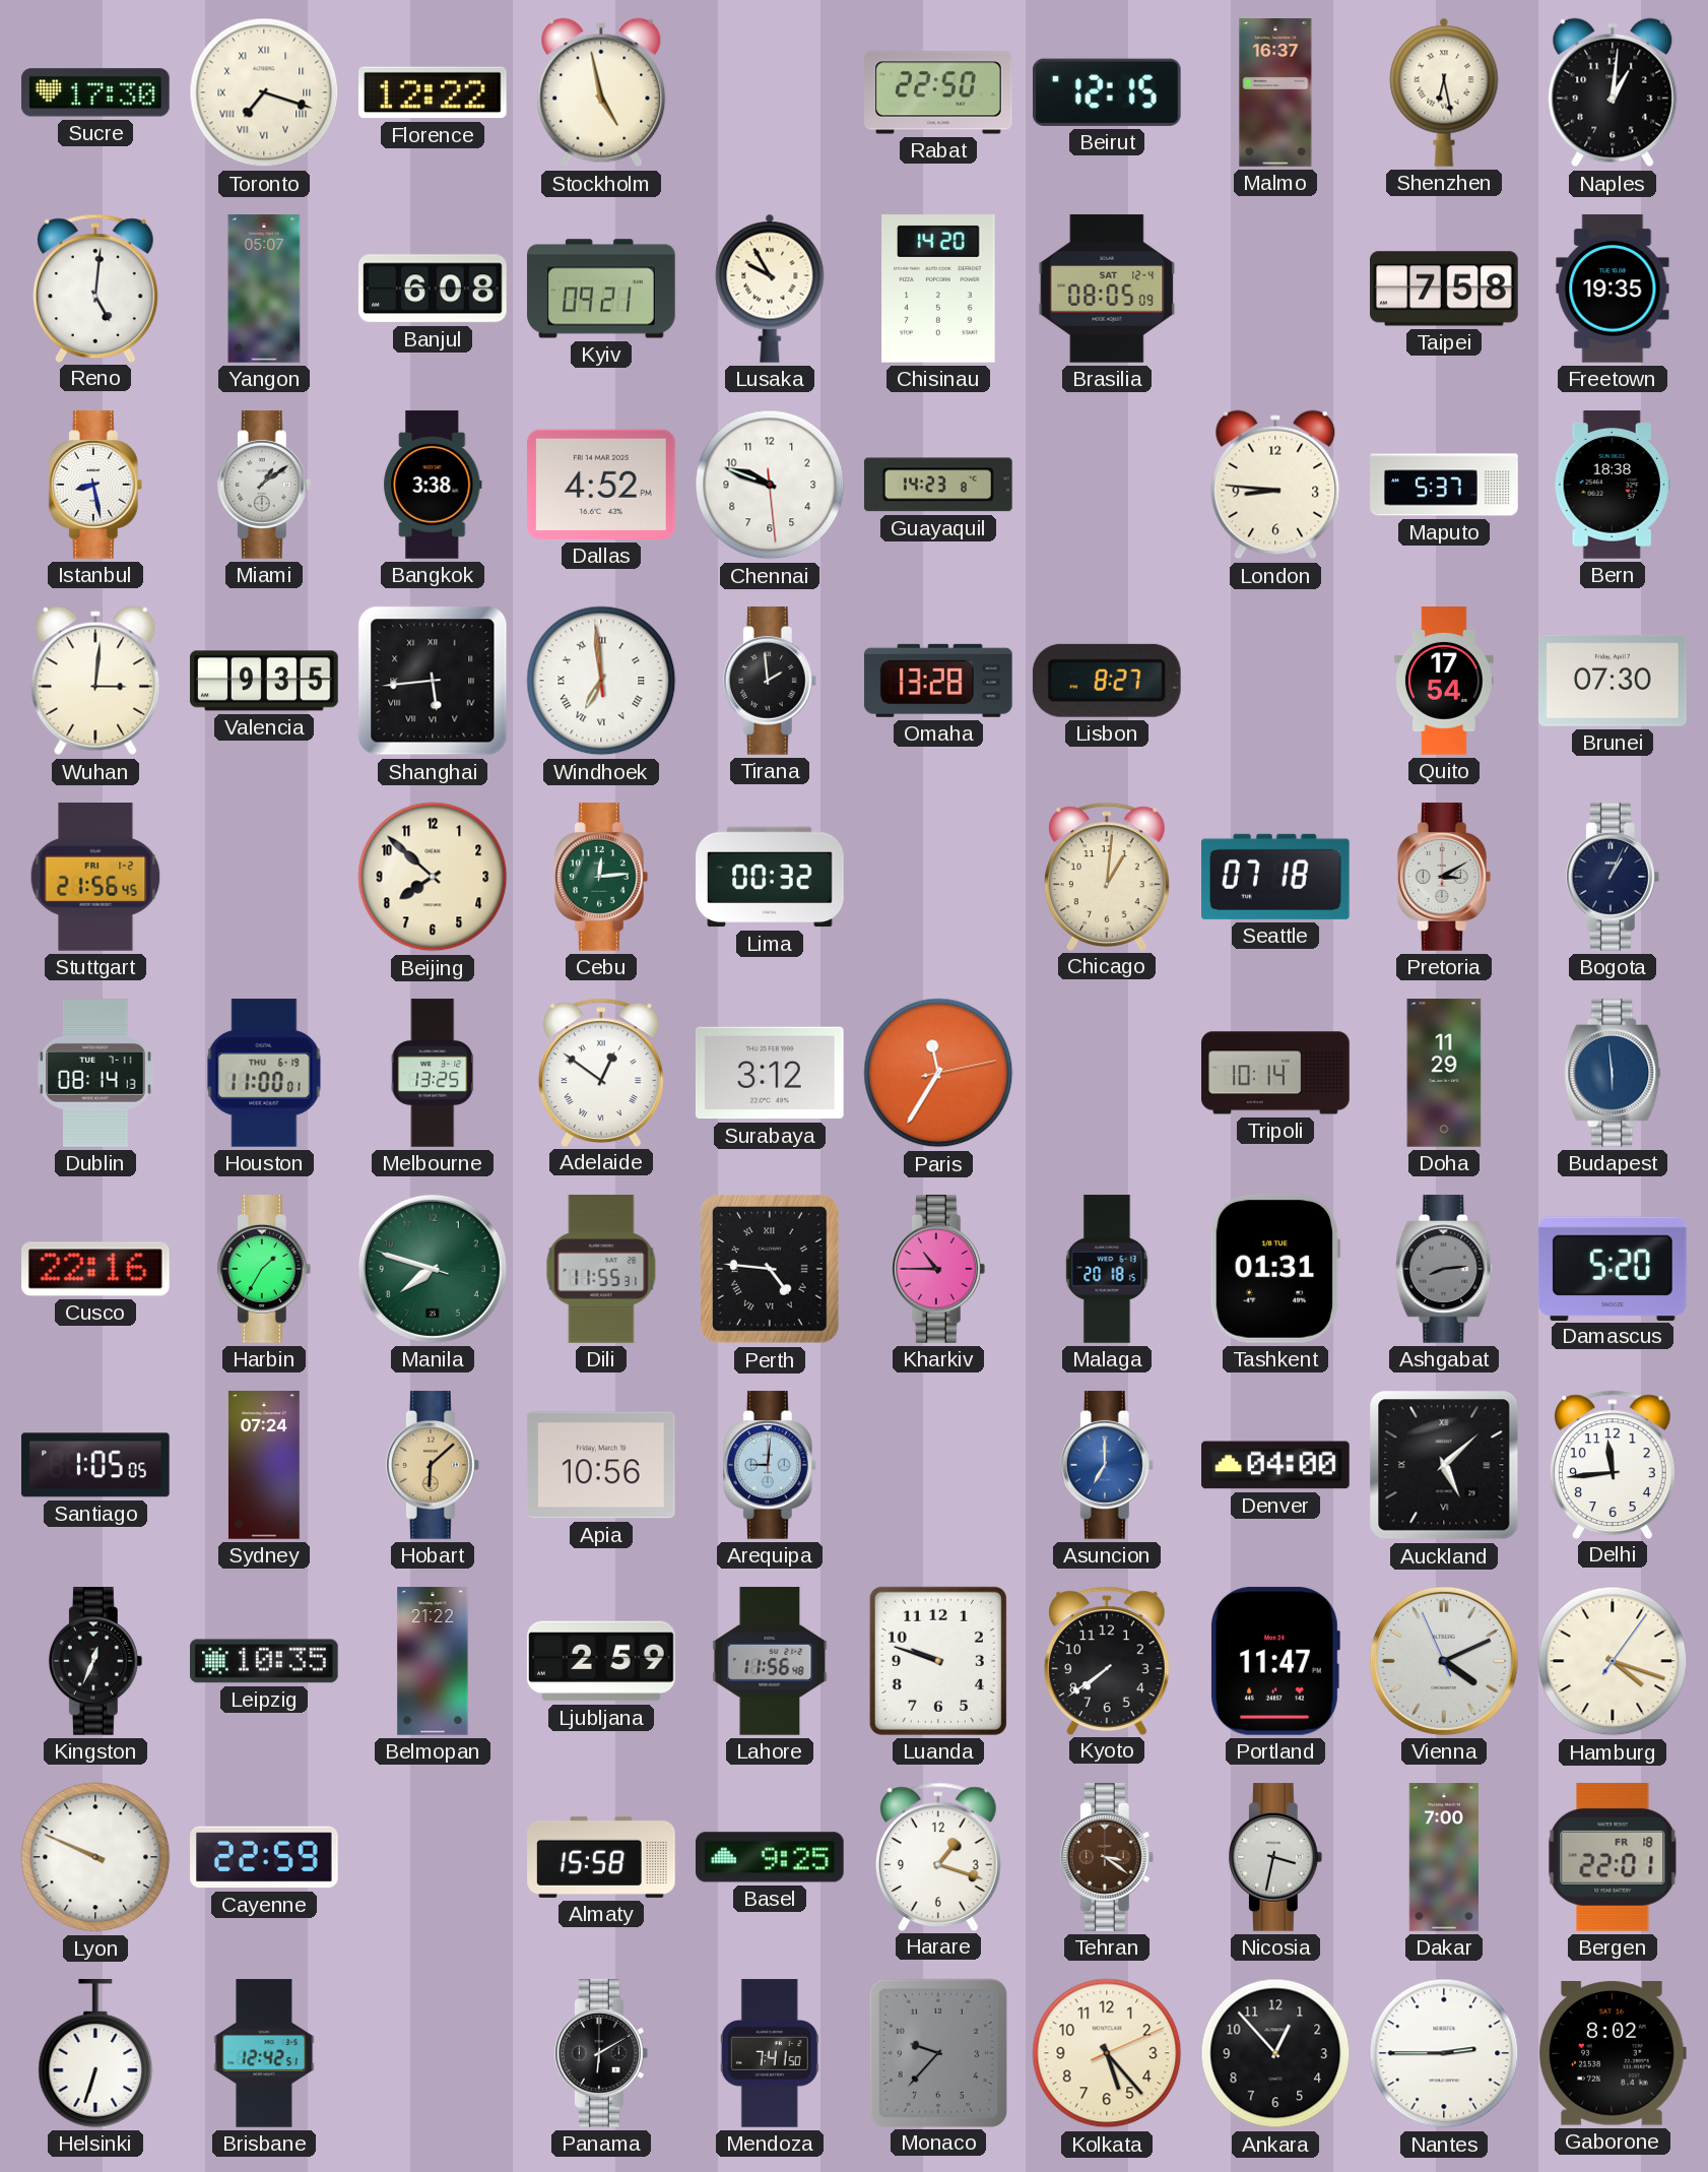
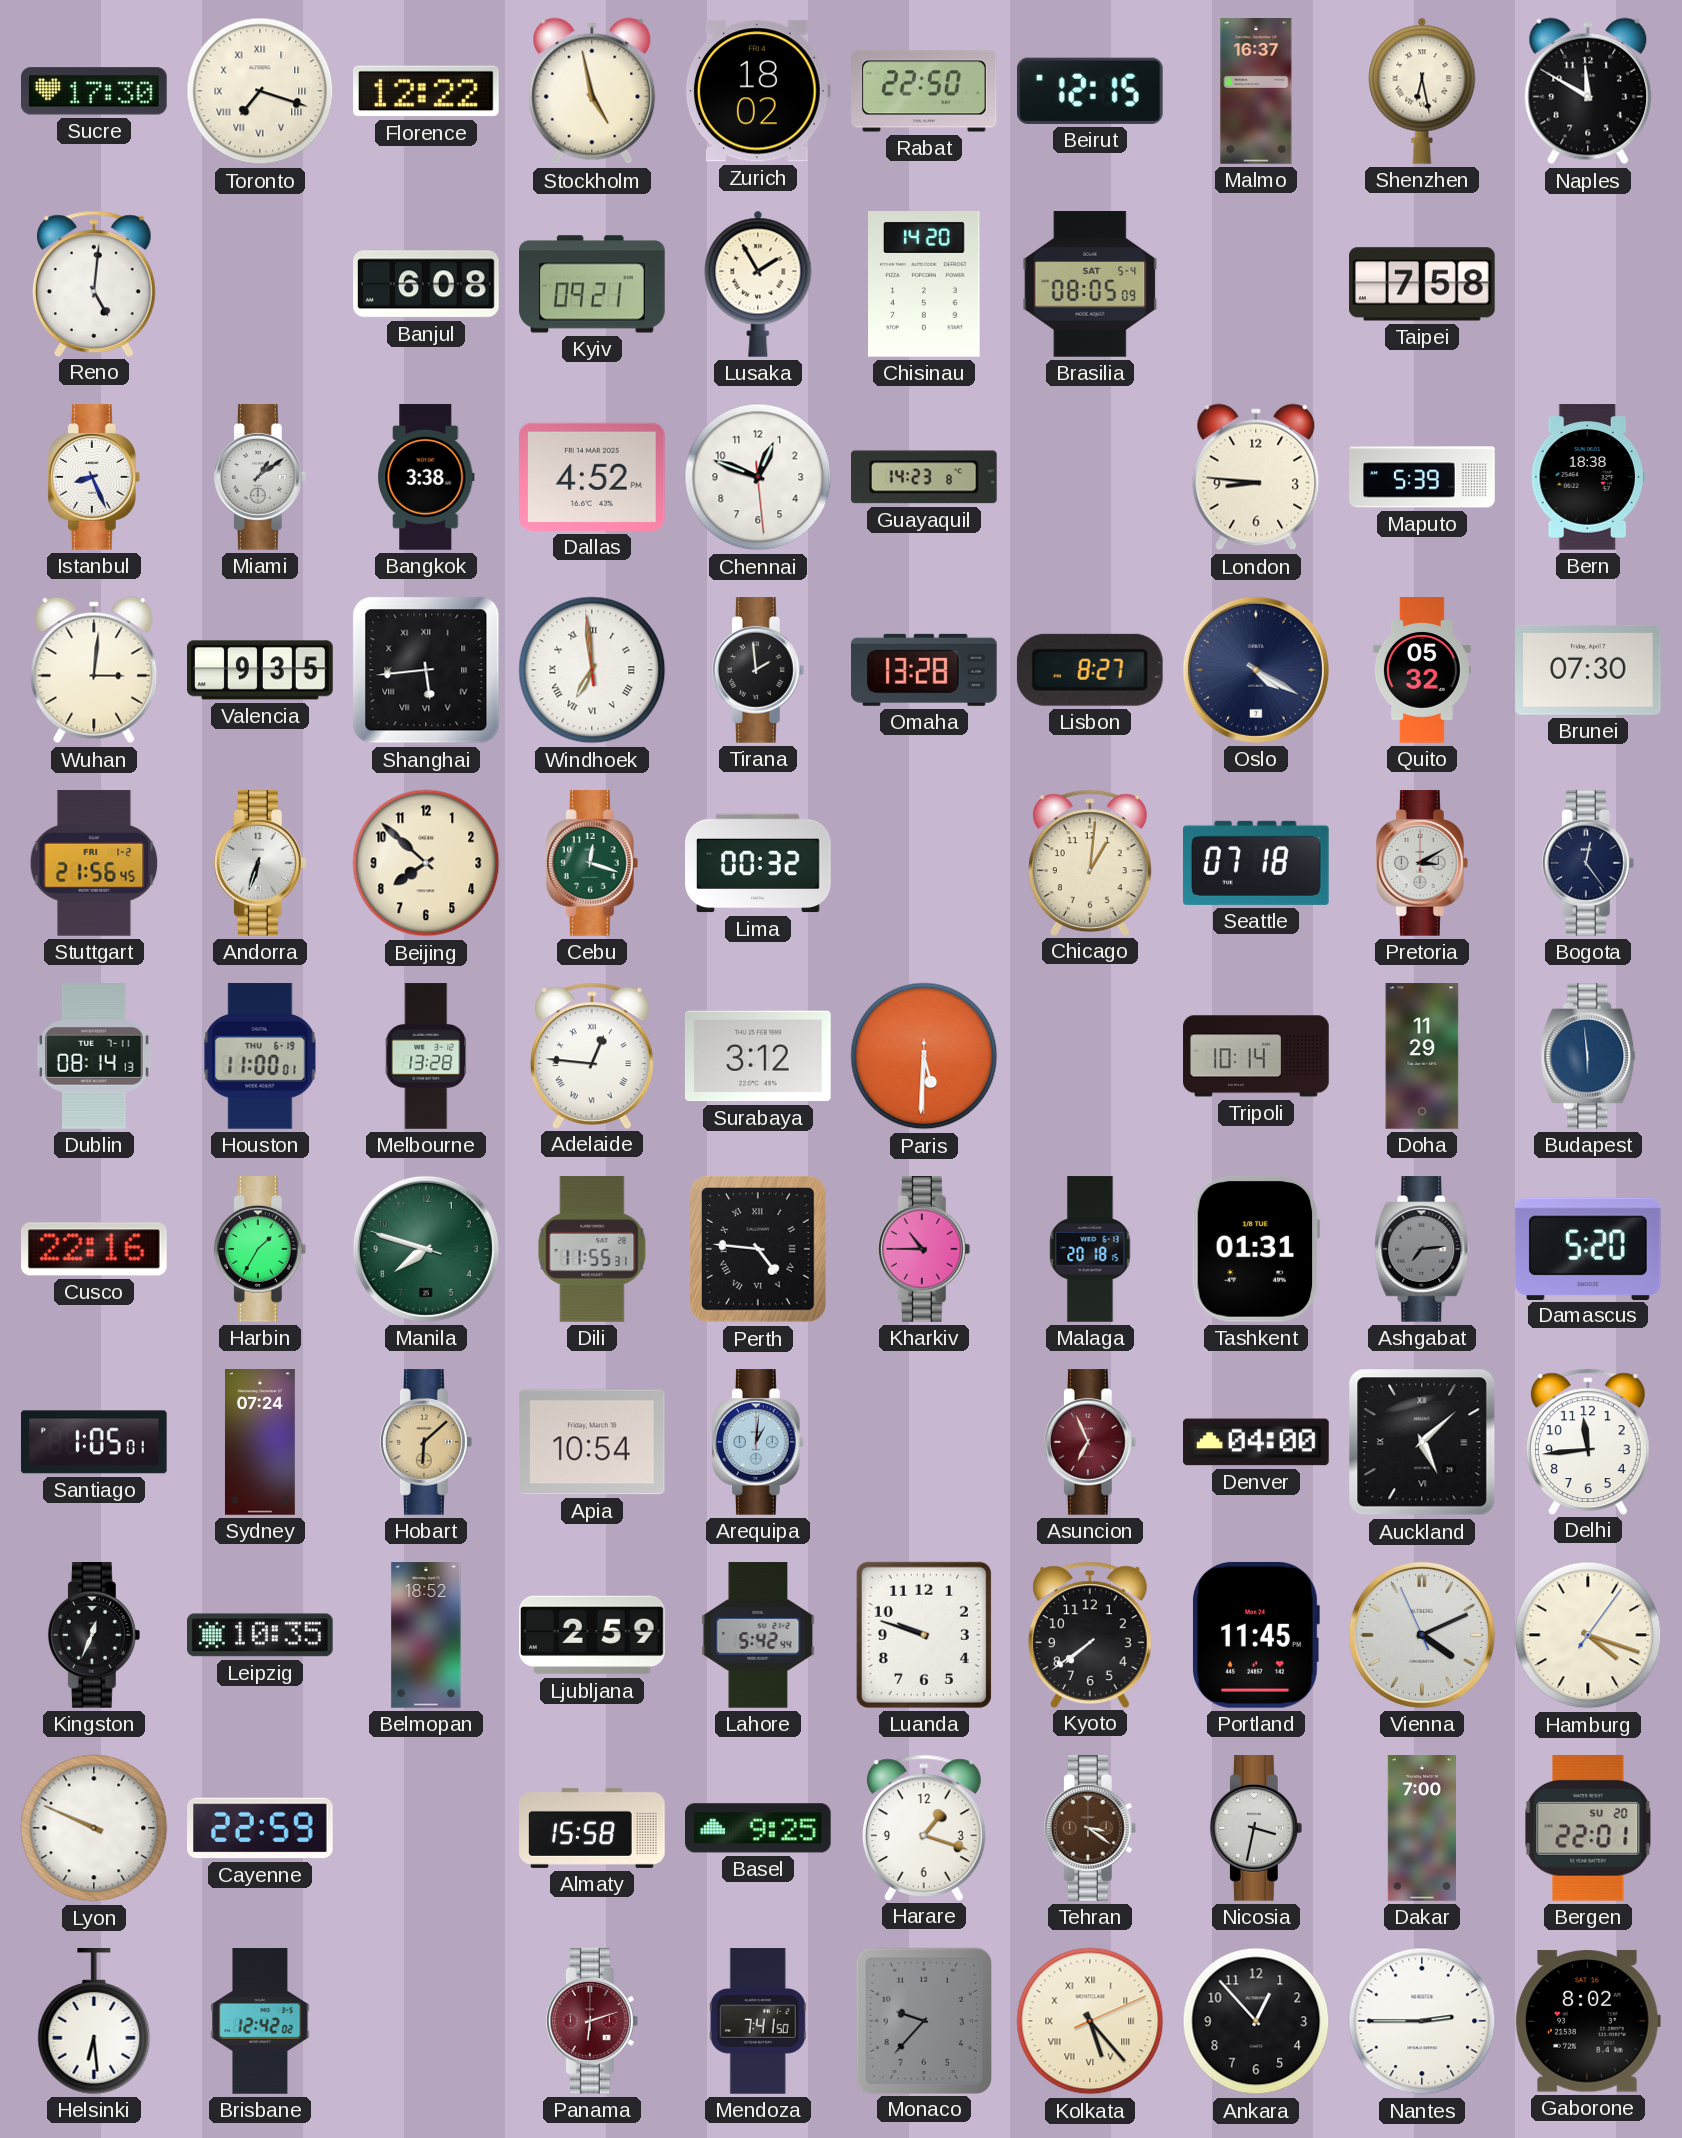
Zurich: none -> 18:02 (758, 91)
Naples: 1:01 -> 11:50 (1588, 91)
Yangon: 05:07 -> none (264, 289)
Lusaka: 9:55 -> 1:55 (758, 284)
Brasilia date: SAT 12-4 -> SAT 5-4 (1090, 284)
Freetown: 19:35 -> none (1613, 289)
Istanbul: 8:28 -> 8:26 (94, 477)
Chennai: 9:48 -> 12:48 (758, 477)
Maputo: 5:37 -> 5:39 (1422, 477)
Oslo: none -> 4:20 (1256, 670)
Quito: 17:54 -> 05:32 (1422, 670)
Andorra: none -> 6:33 (260, 863)
Cebu: 12:14 -> 12:18 (592, 863)
Bogota: 1:04 -> 12:24 (1588, 863)
Melbourne: 13:25 -> 13:28 (426, 1056)
Adelaide: 12:51 -> 12:46 (592, 1055)
Paris: 11:35 -> 5:30 (924, 1056)
Ashgabat: 8:14 -> 7:14 (1422, 1249)
Santiago: 1:05:05 -> 1:05:01 (94, 1442)
Apia: 10:56 -> 10:54 (593, 1442)
Arequipa: 9:01 -> 1:01 (758, 1442)
Asuncion: 7:00 -> 6:56 (1090, 1442)
Asuncion dial: blue -> burgundy (1090, 1442)
Belmopan: 21:22 -> 18:52 (426, 1635)
Lahore: 11:56 -> 5:42 (758, 1635)
Portland: 11:47 -> 11:45 (1256, 1635)
Bergen date: FR 18 -> SU 20 (1588, 1828)
Helsinki: 6:33 -> 6:29 (94, 2022)
Brisbane: 12:42:51 -> 12:42:02 (260, 2021)
Panama: 6:10 -> 6:12 (592, 2021)
Panama dial: black -> burgundy (592, 2021)
Kolkata numerals: Arabic -> Roman (1090, 2021)
